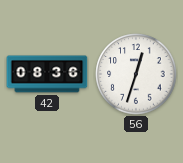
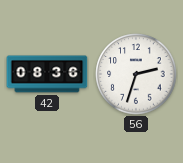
56: 12:33 -> 2:33 (136, 74)
